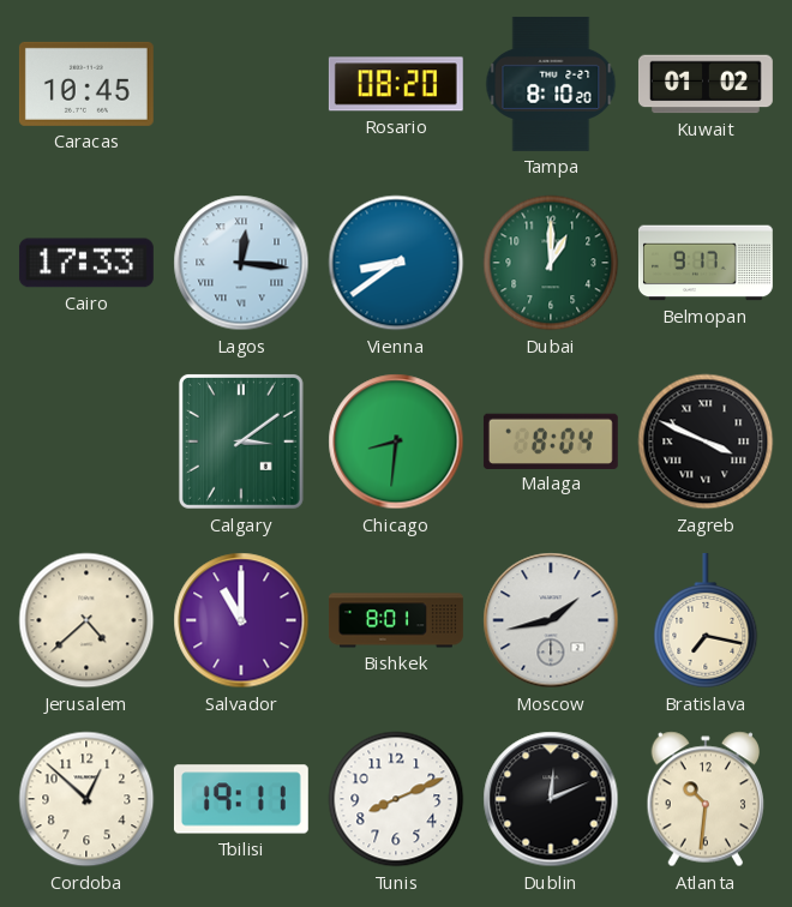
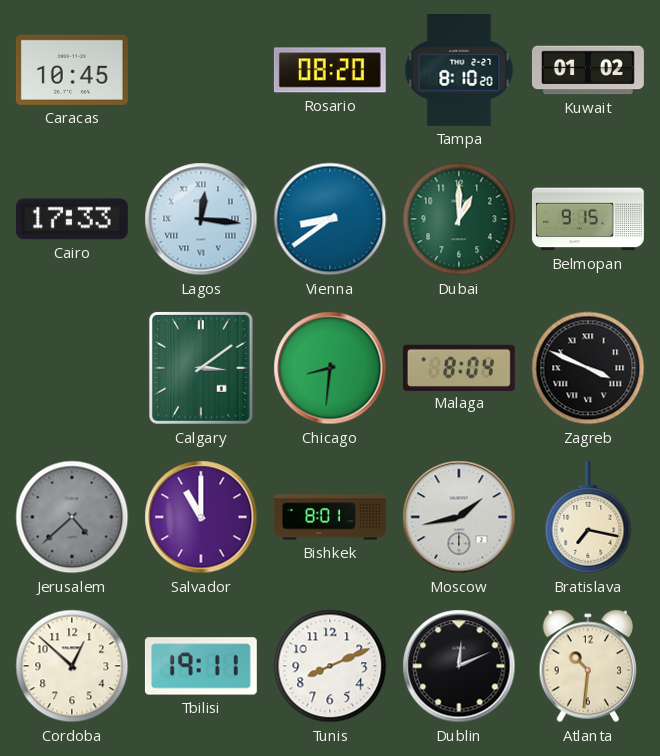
Belmopan: 9:17 -> 9:15 (588, 219)
Jerusalem dial: cream -> grey (72, 517)
